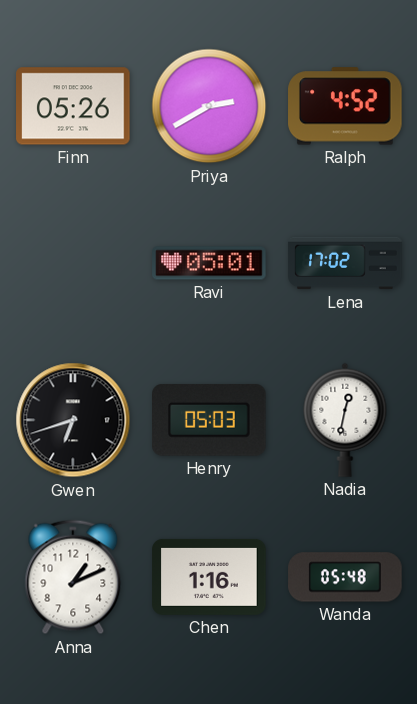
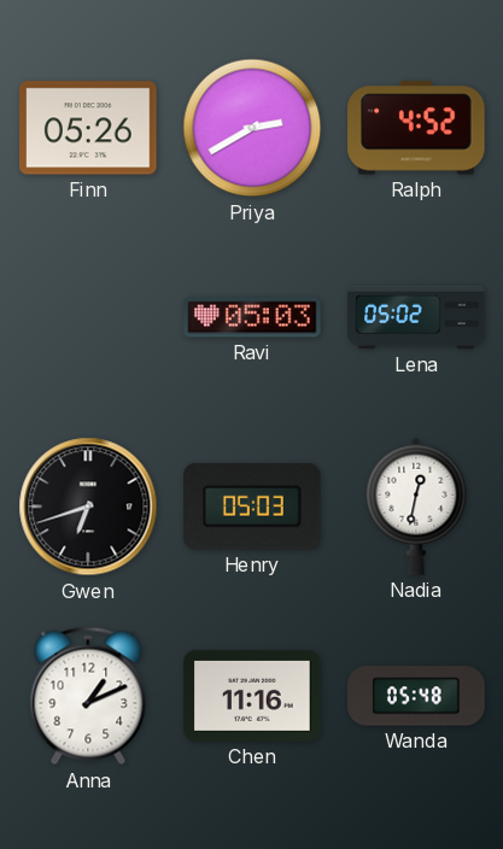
Ravi: 05:01 -> 05:03 (252, 317)
Lena: 17:02 -> 05:02 (416, 317)
Chen: 1:16 -> 11:16 (252, 696)
